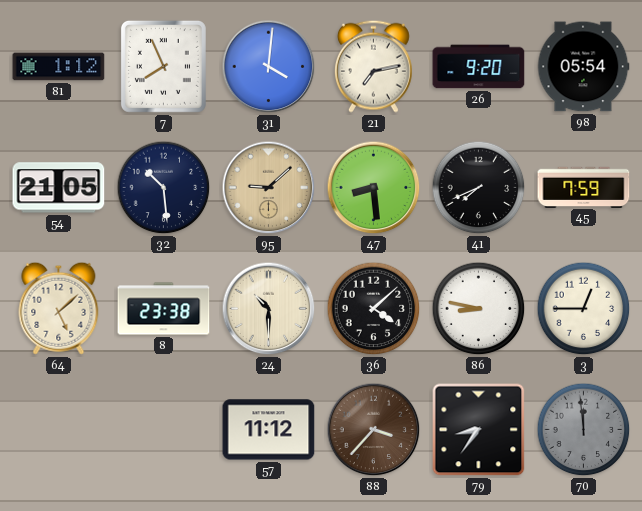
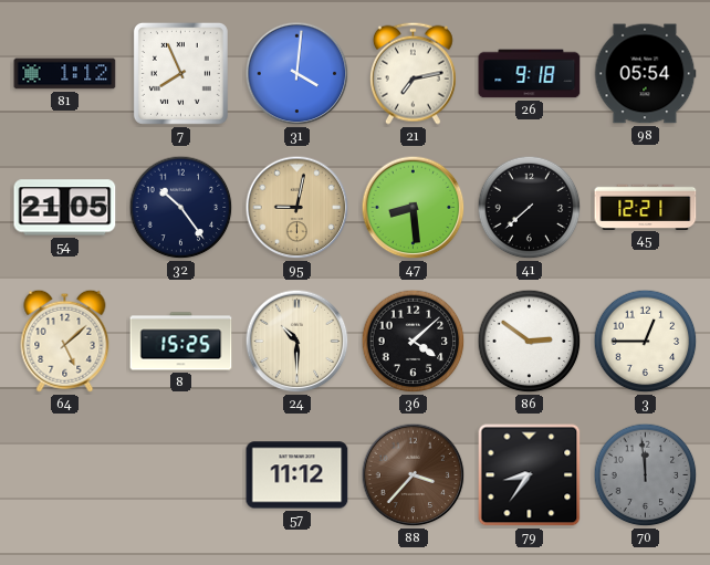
26: 9:20 -> 9:18 (530, 74)
32: 10:29 -> 10:24 (181, 208)
95: 9:08 -> 9:02 (297, 208)
41: 7:41 -> 7:38 (530, 208)
45: 7:59 -> 12:21 (646, 207)
8: 23:38 -> 15:25 (181, 342)
86: 8:47 -> 2:51 (530, 342)
